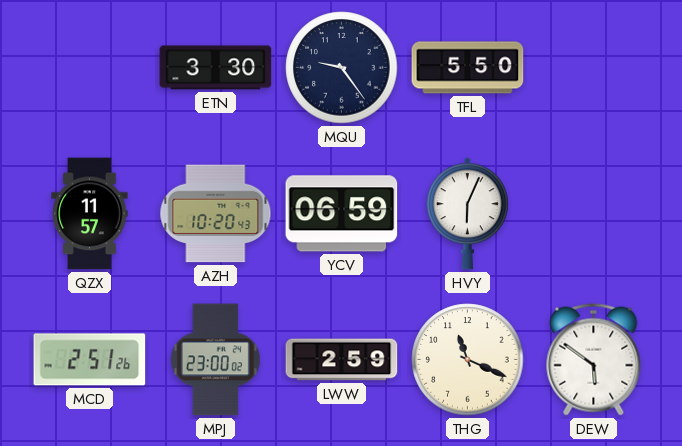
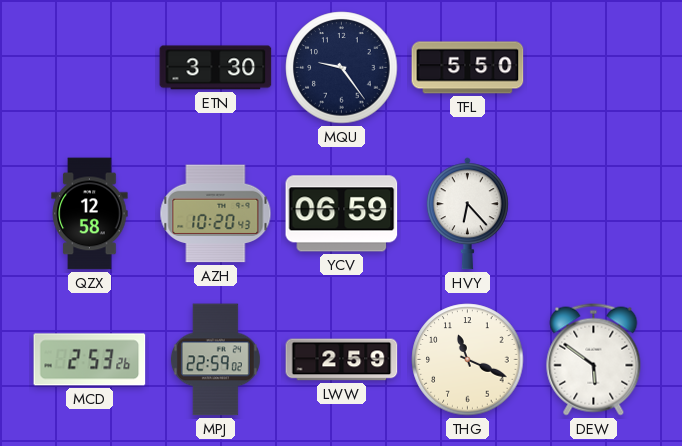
QZX: 11:57 -> 12:58 (90, 214)
HVY: 6:04 -> 6:23 (467, 214)
MCD: 2:51 -> 2:53 (90, 360)
MPJ: 23:00 -> 22:59 (215, 360)
